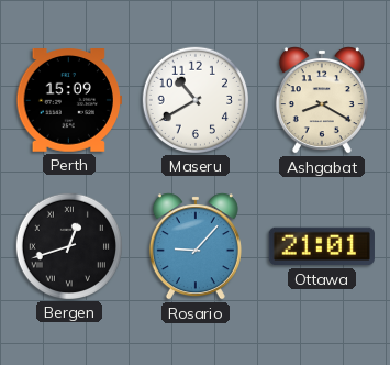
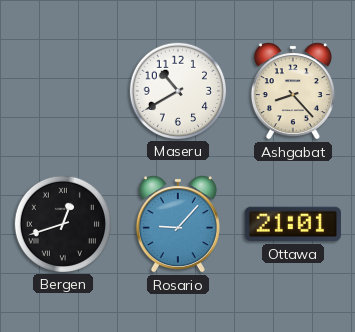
Perth: 15:09 -> none (68, 101)
Ashgabat: 8:20 -> 8:23 (293, 91)
